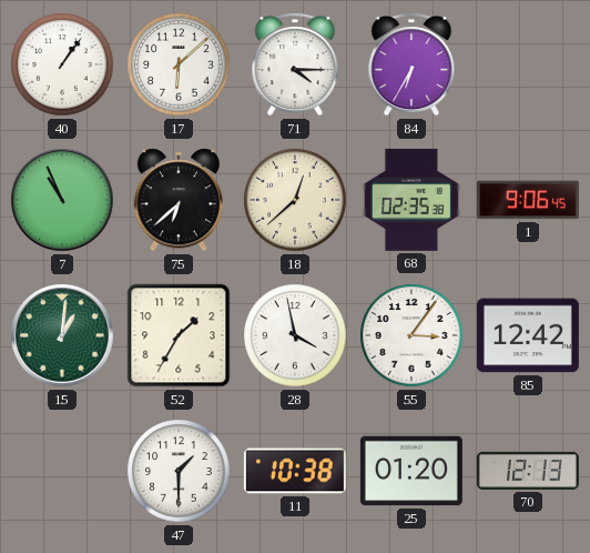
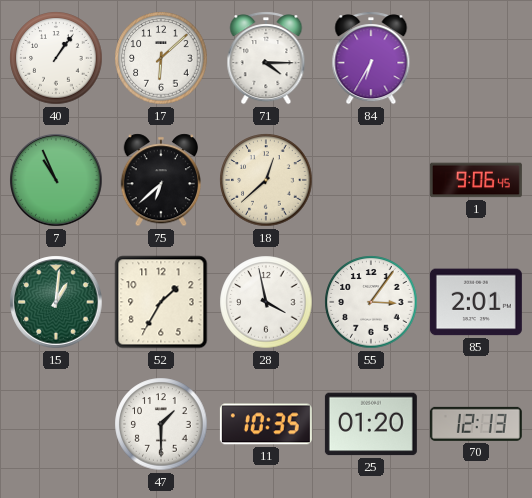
68: 02:35 -> none (411, 200)
85: 12:42 -> 2:01 (476, 302)
11: 10:38 -> 10:35 (266, 424)
